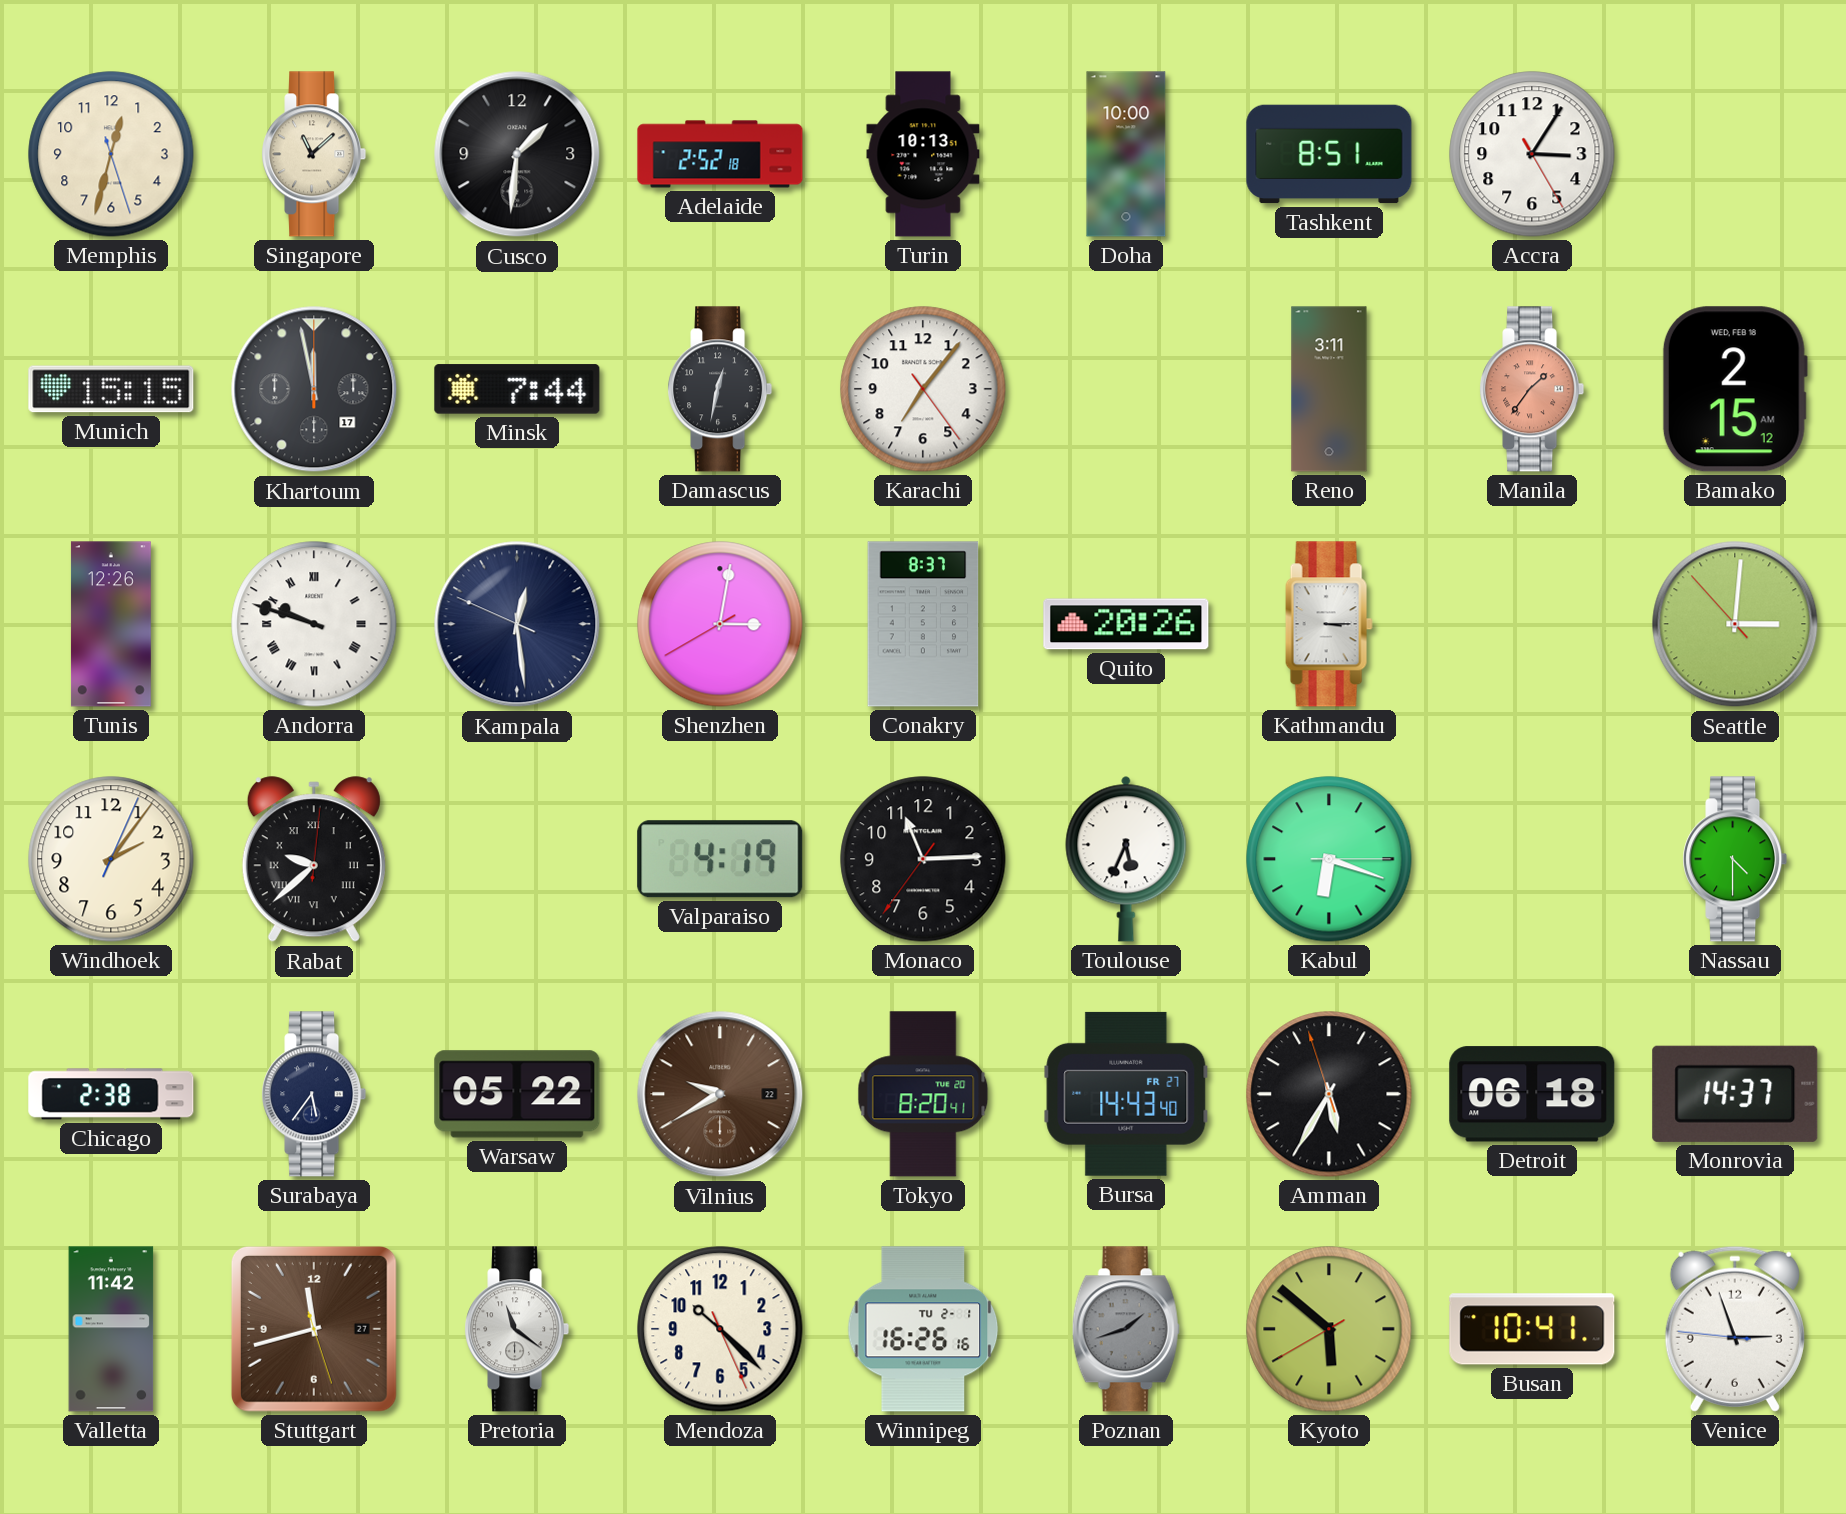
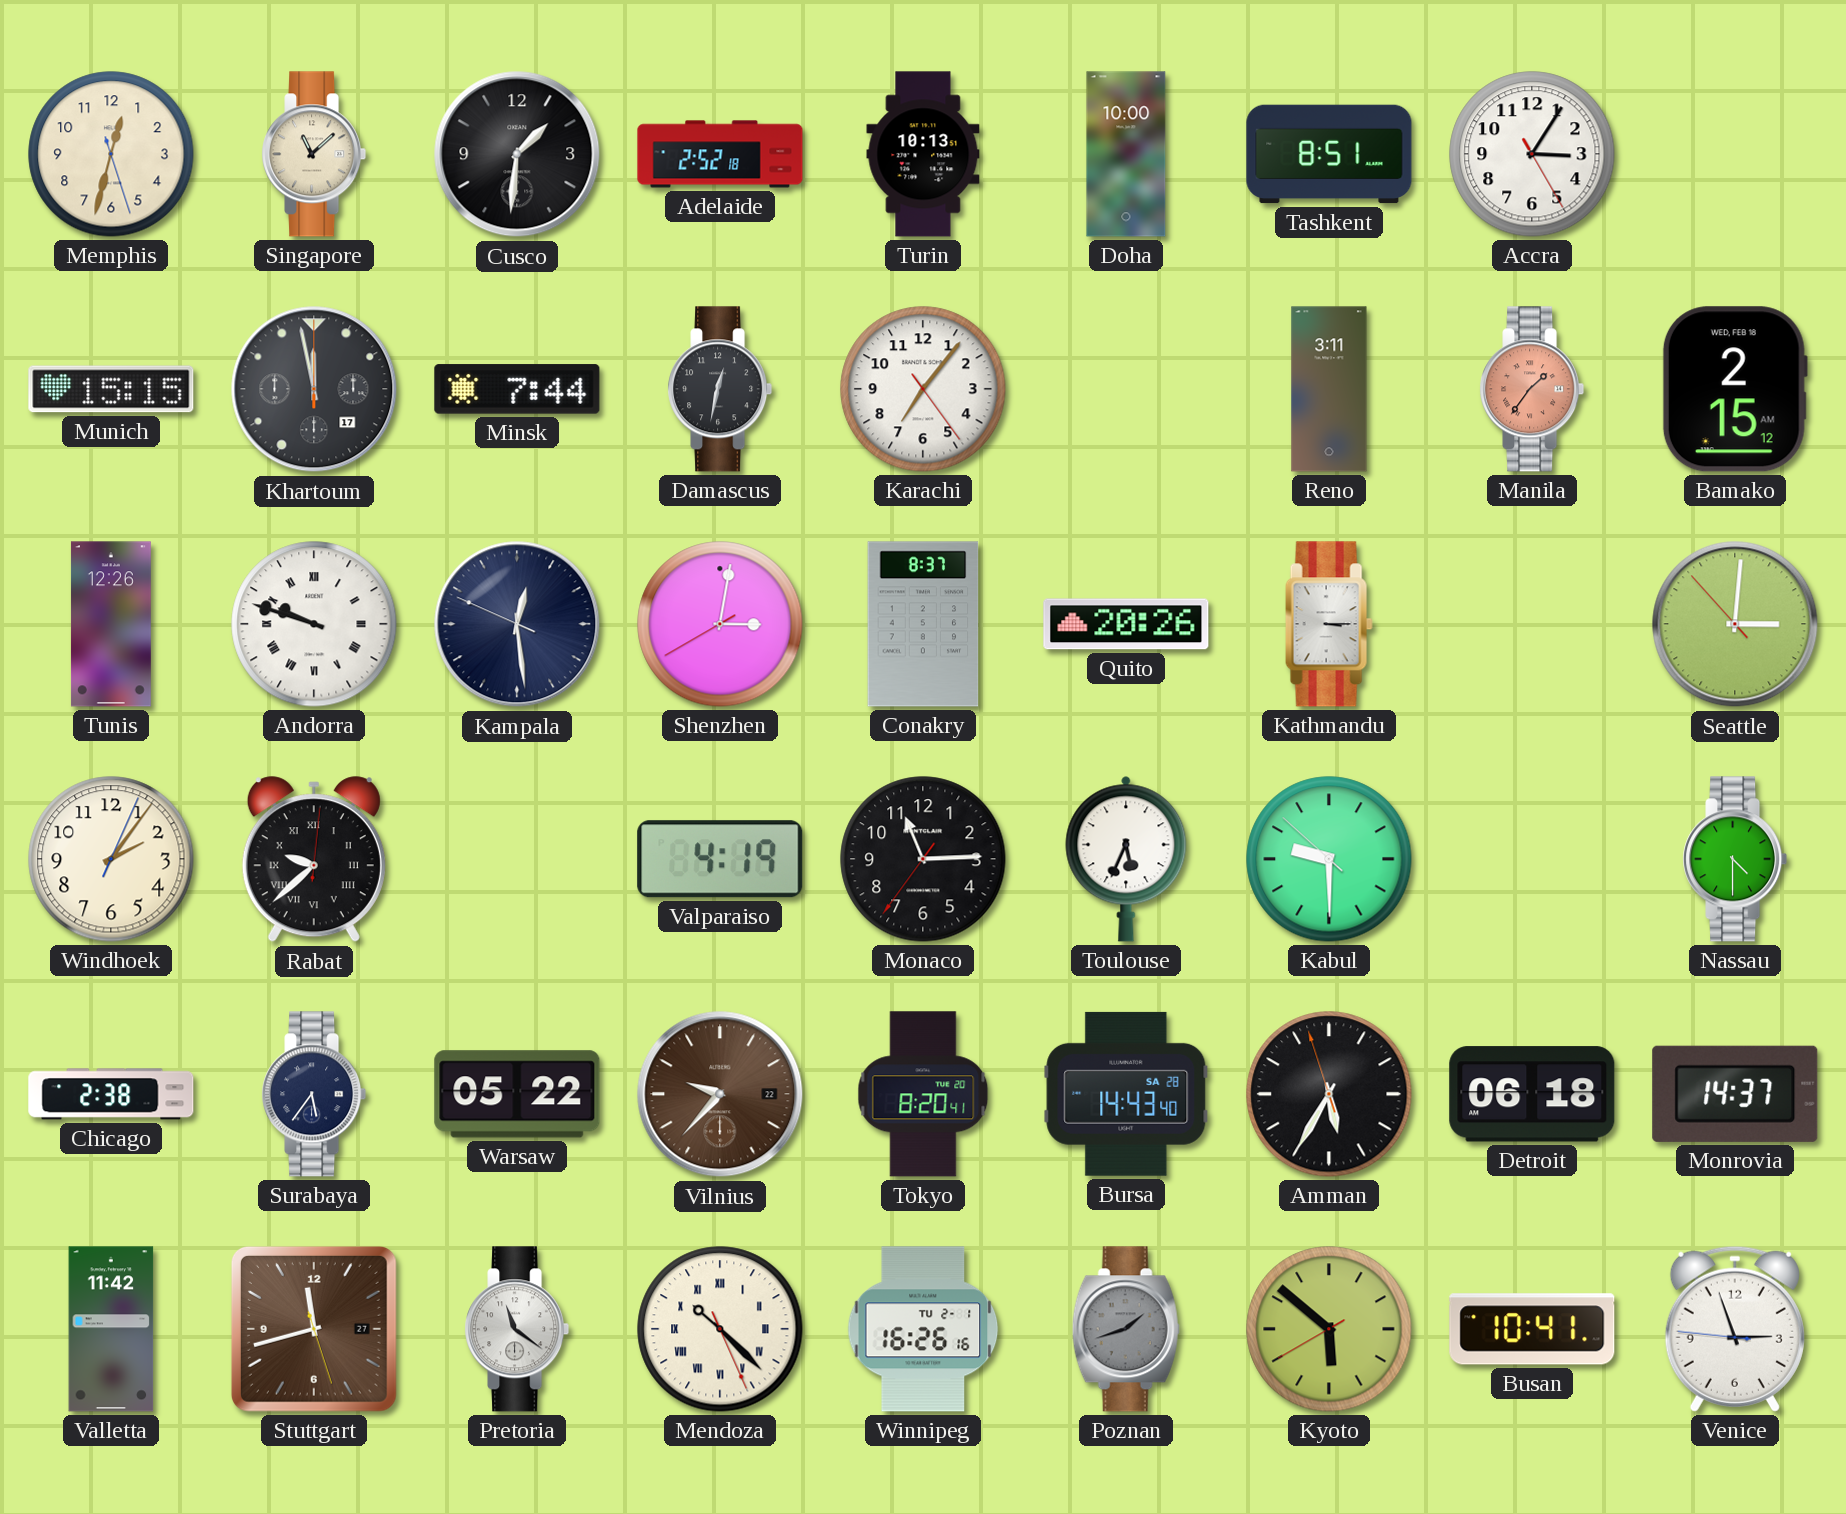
Kabul: 6:18 -> 9:29 (1329, 859)
Vilnius: 9:40 -> 9:37 (720, 1094)
Bursa date: FR 27 -> SA 28 (1126, 1094)
Mendoza numerals: Arabic -> Roman (720, 1329)
